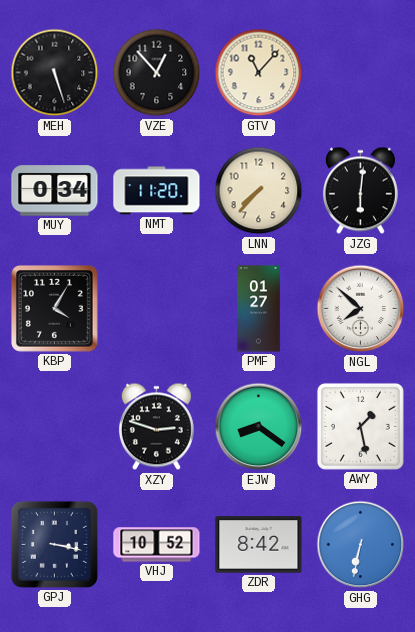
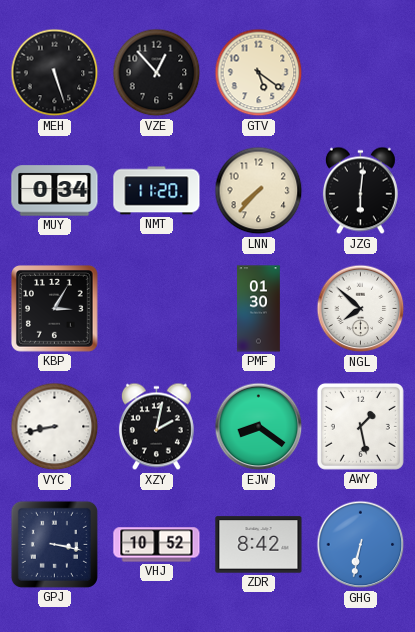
GTV: 11:07 -> 5:21 (259, 73)
KBP: 4:05 -> 3:05 (55, 309)
PMF: 01:27 -> 01:30 (259, 309)
VYC: none -> 8:43 (55, 427)
XZY: 2:48 -> 2:02 (156, 427)
